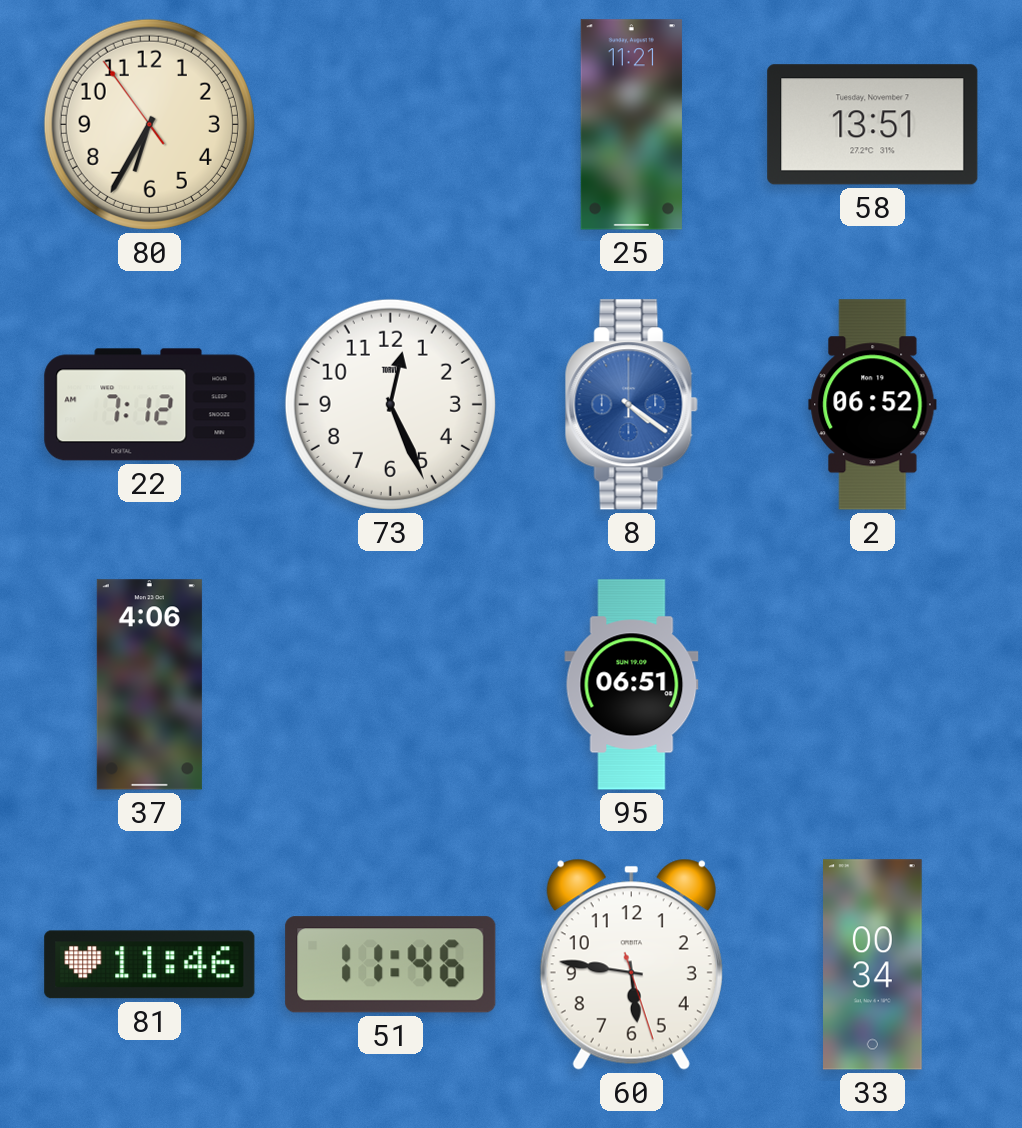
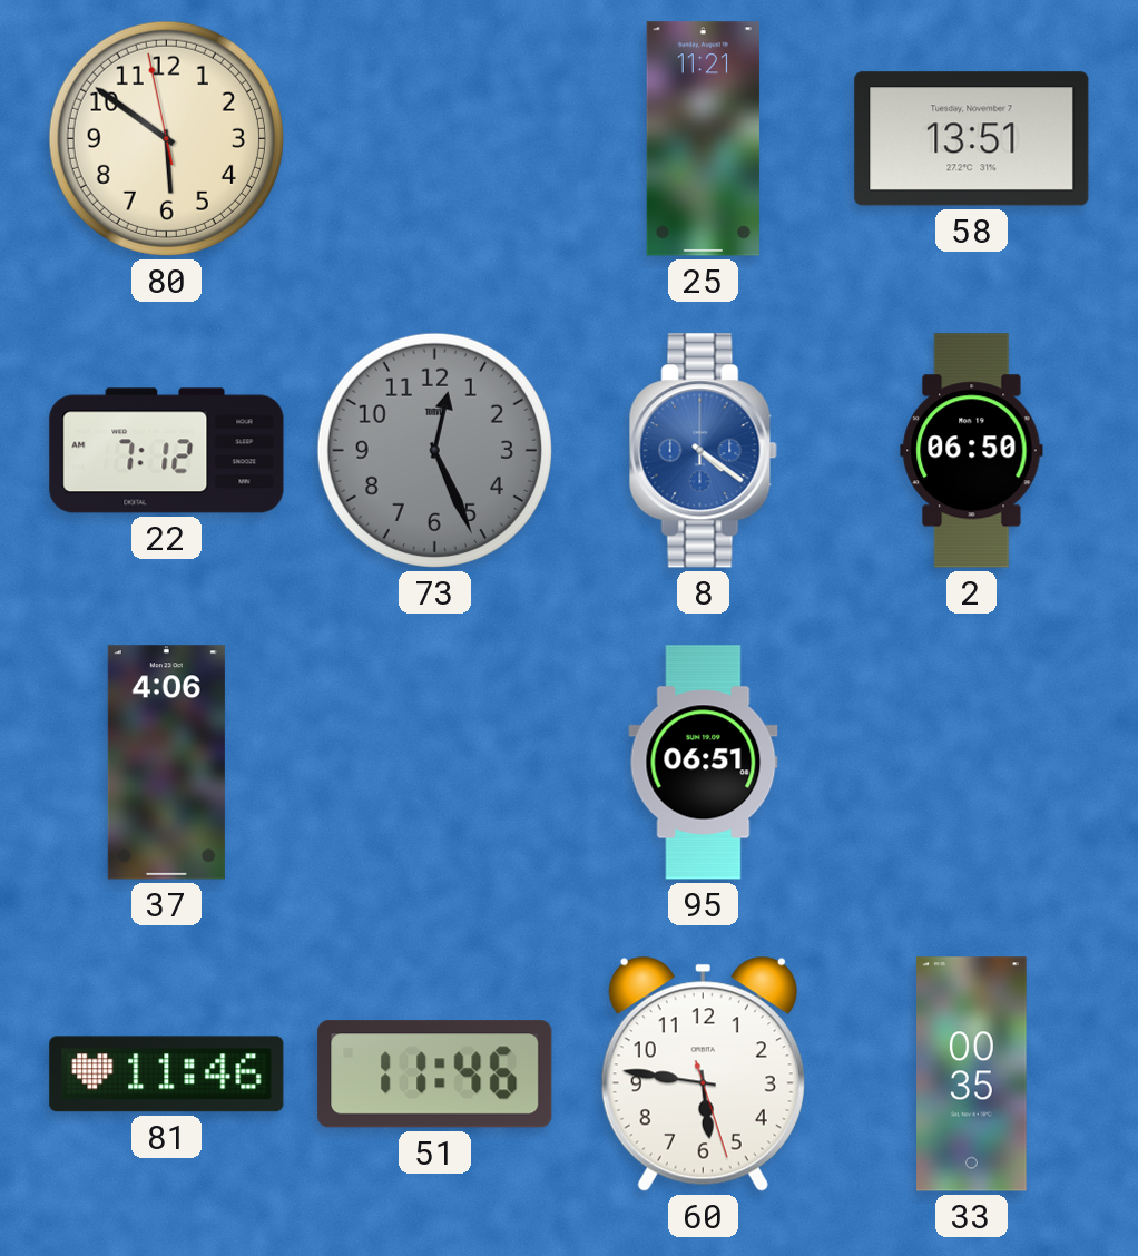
80: 6:34 -> 5:50 (166, 138)
73 dial: white -> grey (434, 450)
2: 06:52 -> 06:50 (972, 451)
33: 00:34 -> 00:35 (972, 1075)
